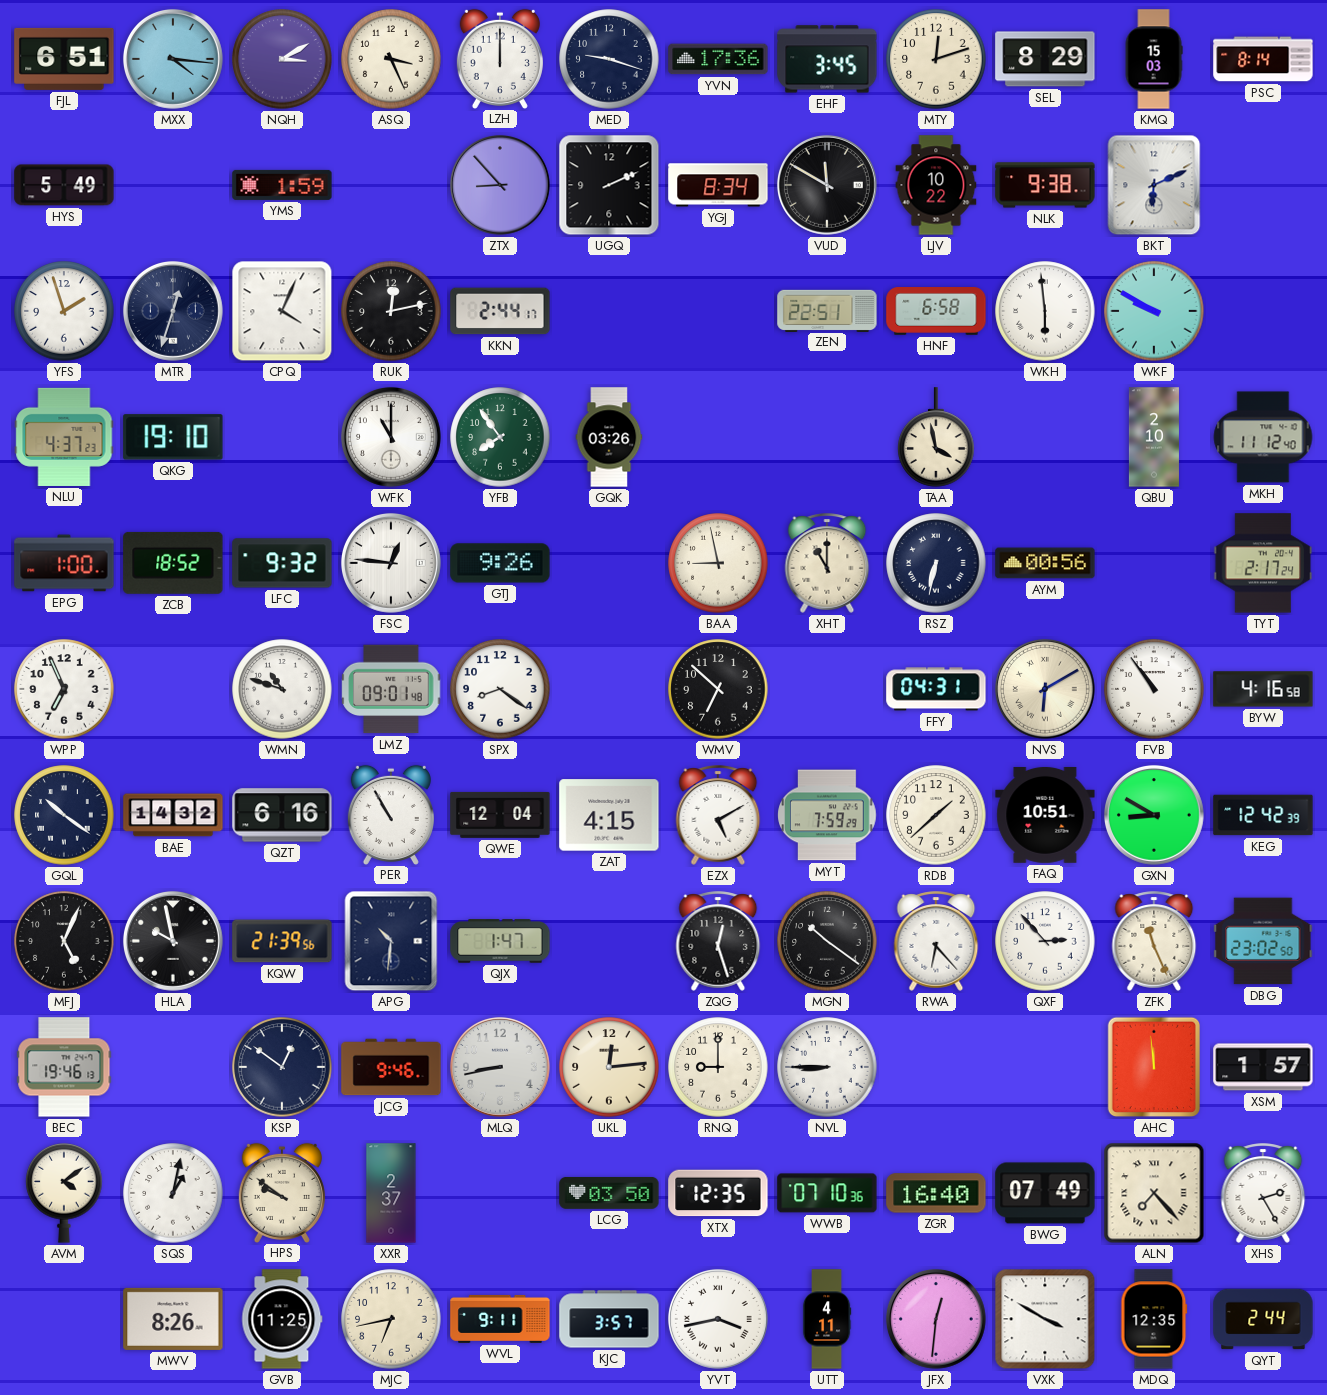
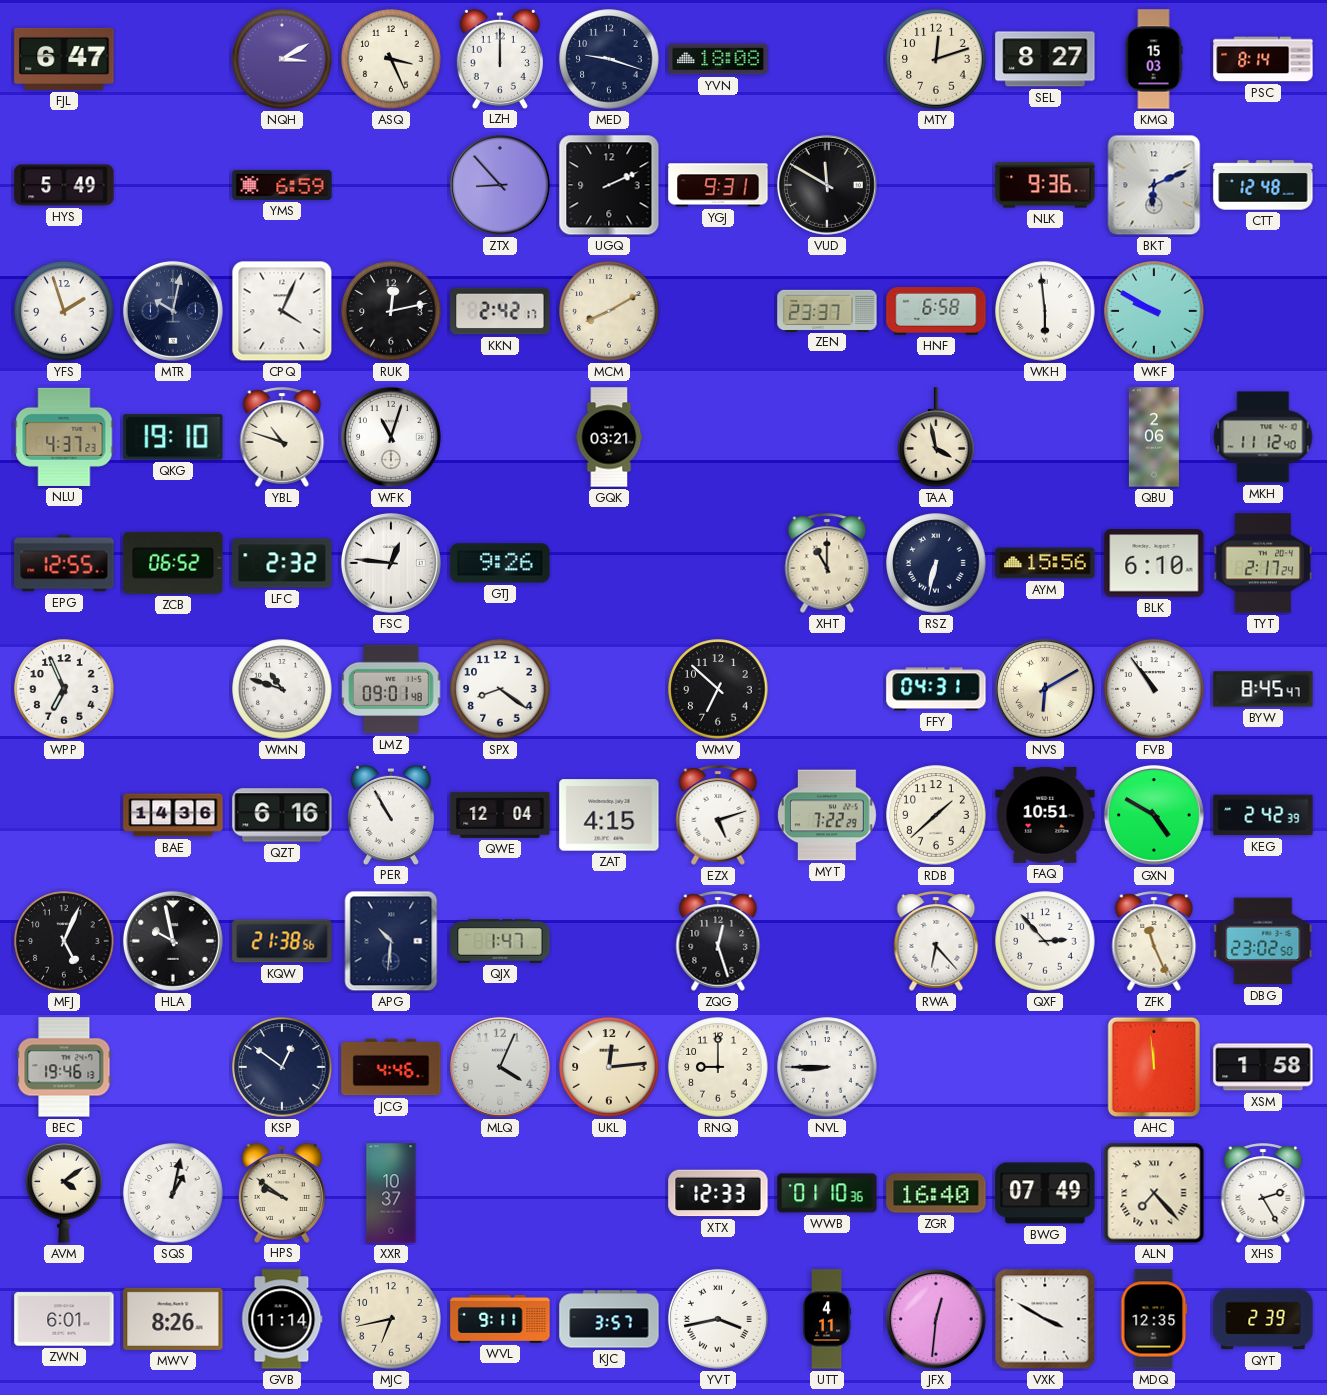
FJL: 6:51 -> 6:47 (64, 59)
MXX: 4:16 -> none (173, 59)
YVN: 17:36 -> 18:08 (718, 59)
EHF: 3:45 -> none (827, 59)
SEL: 8:29 -> 8:27 (1045, 59)
YMS: 1:59 -> 6:59 (282, 185)
YGJ: 8:34 -> 9:31 (718, 185)
LJV: 10:22 -> none (936, 185)
NLK: 9:38 -> 9:36 (1045, 185)
CTT: none -> 12:48 (1263, 185)
MTR: 12:33 -> 10:02 (173, 311)
KKN: 2:44 -> 2:42 (500, 311)
MCM: none -> 8:10 (609, 311)
ZEN: 22:51 -> 23:37 (827, 310)
YBL: none -> 10:48 (282, 437)
WFK: 11:00 -> 11:03 (391, 437)
YFB: 7:54 -> none (500, 437)
GQK: 03:26 -> 03:21 (609, 437)
QBU: 2:10 -> 2:06 (1154, 437)
EPG: 1:00 -> 12:55 (64, 563)
ZCB: 18:52 -> 06:52 (173, 563)
LFC: 9:32 -> 2:32 (282, 563)
BAA: 8:58 -> none (718, 563)
AYM: 00:56 -> 15:56 (1045, 563)
BLK: none -> 6:10 (1154, 563)
BYW: 4:16 -> 8:45 (1263, 689)
GQL: 10:21 -> none (64, 815)
BAE: 14:32 -> 14:36 (173, 815)
EZX: 5:10 -> 5:12 (718, 815)
MYT: 7:59 -> 7:22 (827, 815)
GXN: 8:50 -> 4:50 (1154, 815)
KEG: 12:42 -> 2:42 (1263, 815)
KQW: 21:39 -> 21:38 (282, 941)
MGN: 10:21 -> none (827, 941)
JCG: 9:46 -> 4:46 (391, 1067)
MLQ: 8:43 -> 4:04 (500, 1067)
XSM: 1:57 -> 1:58 (1263, 1067)
XXR: 2:37 -> 10:37 (391, 1193)
LCG: 03:50 -> none (609, 1193)
XTX: 12:35 -> 12:33 (718, 1193)
WWB: 07:10 -> 01:10 (827, 1193)
ZWN: none -> 6:01 (64, 1319)
GVB: 11:25 -> 11:14 (282, 1319)
QYT: 2:44 -> 2:39 (1263, 1319)
